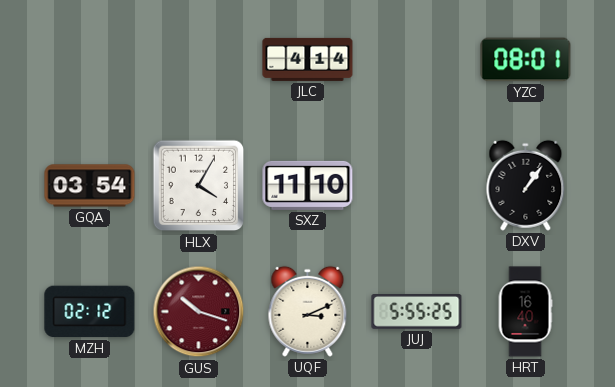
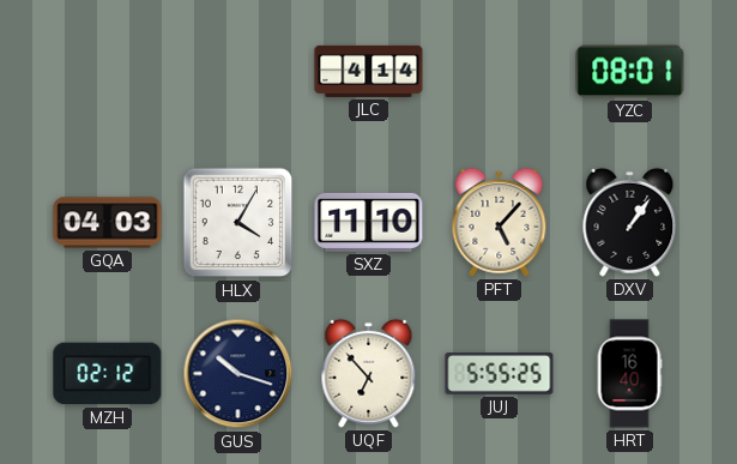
GQA: 03:54 -> 04:03 (108, 223)
PFT: none -> 5:07 (500, 222)
GUS dial: burgundy -> navy (238, 374)
UQF: 3:11 -> 6:53 (369, 373)
